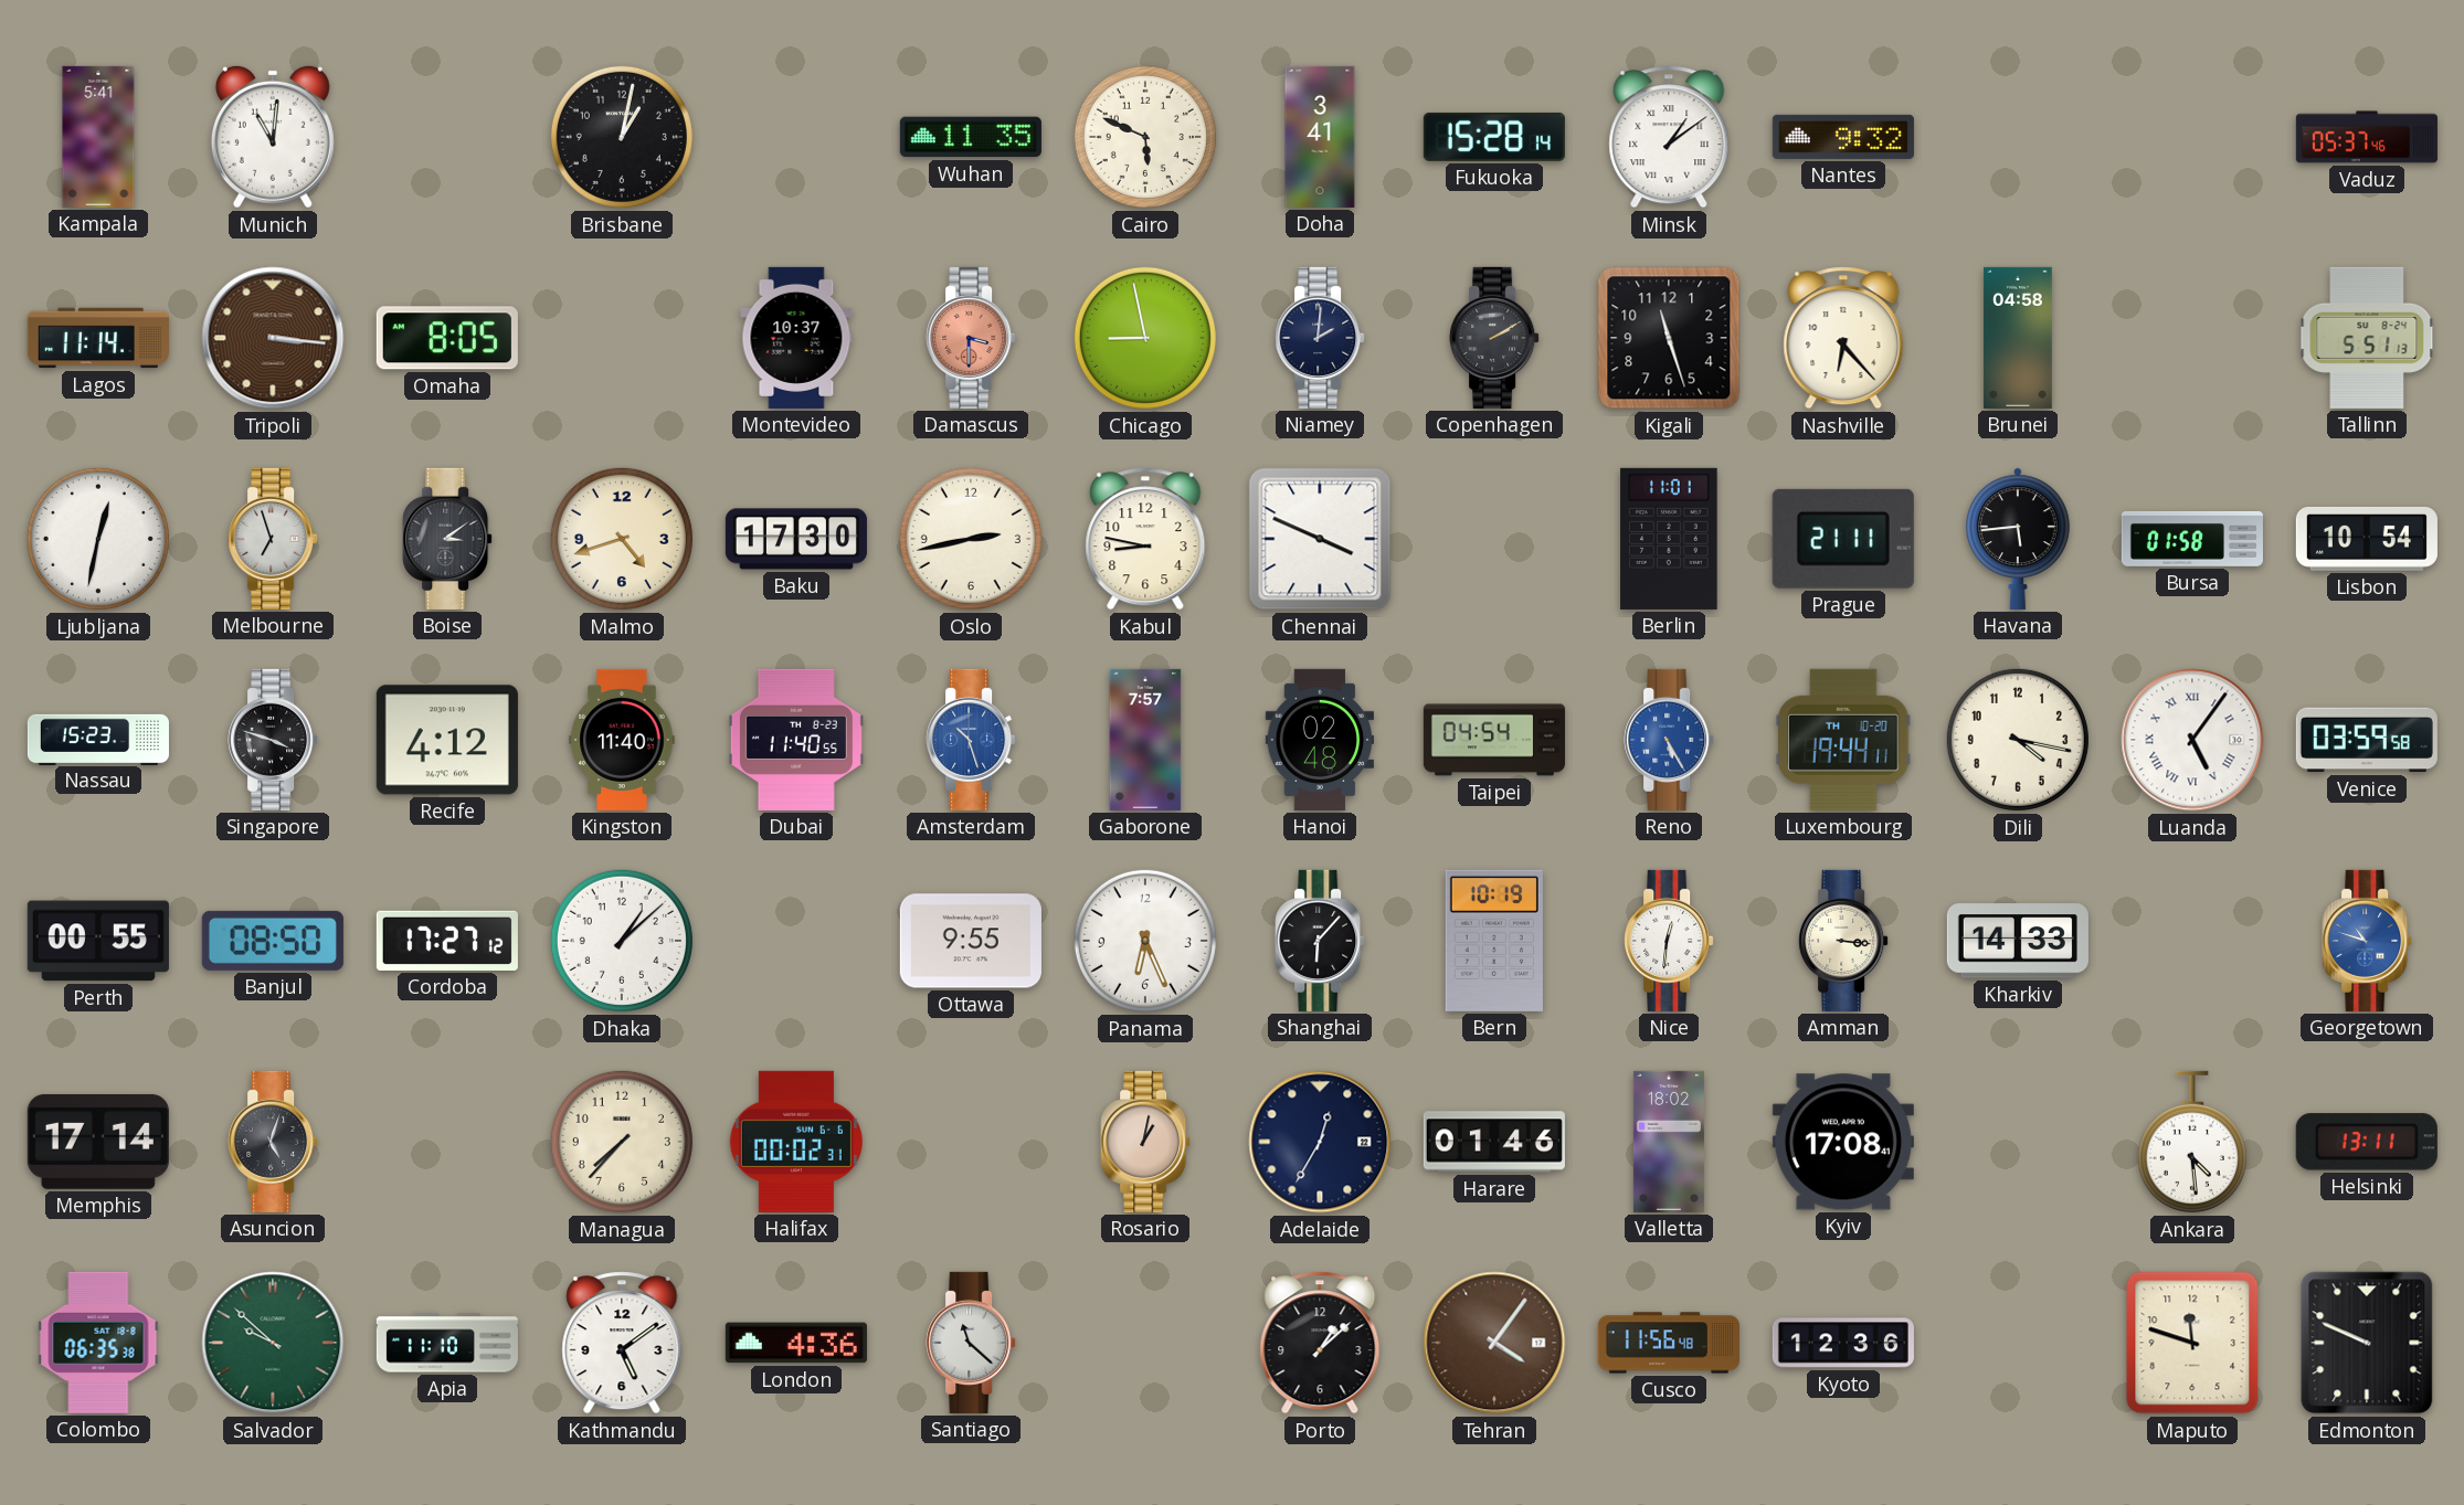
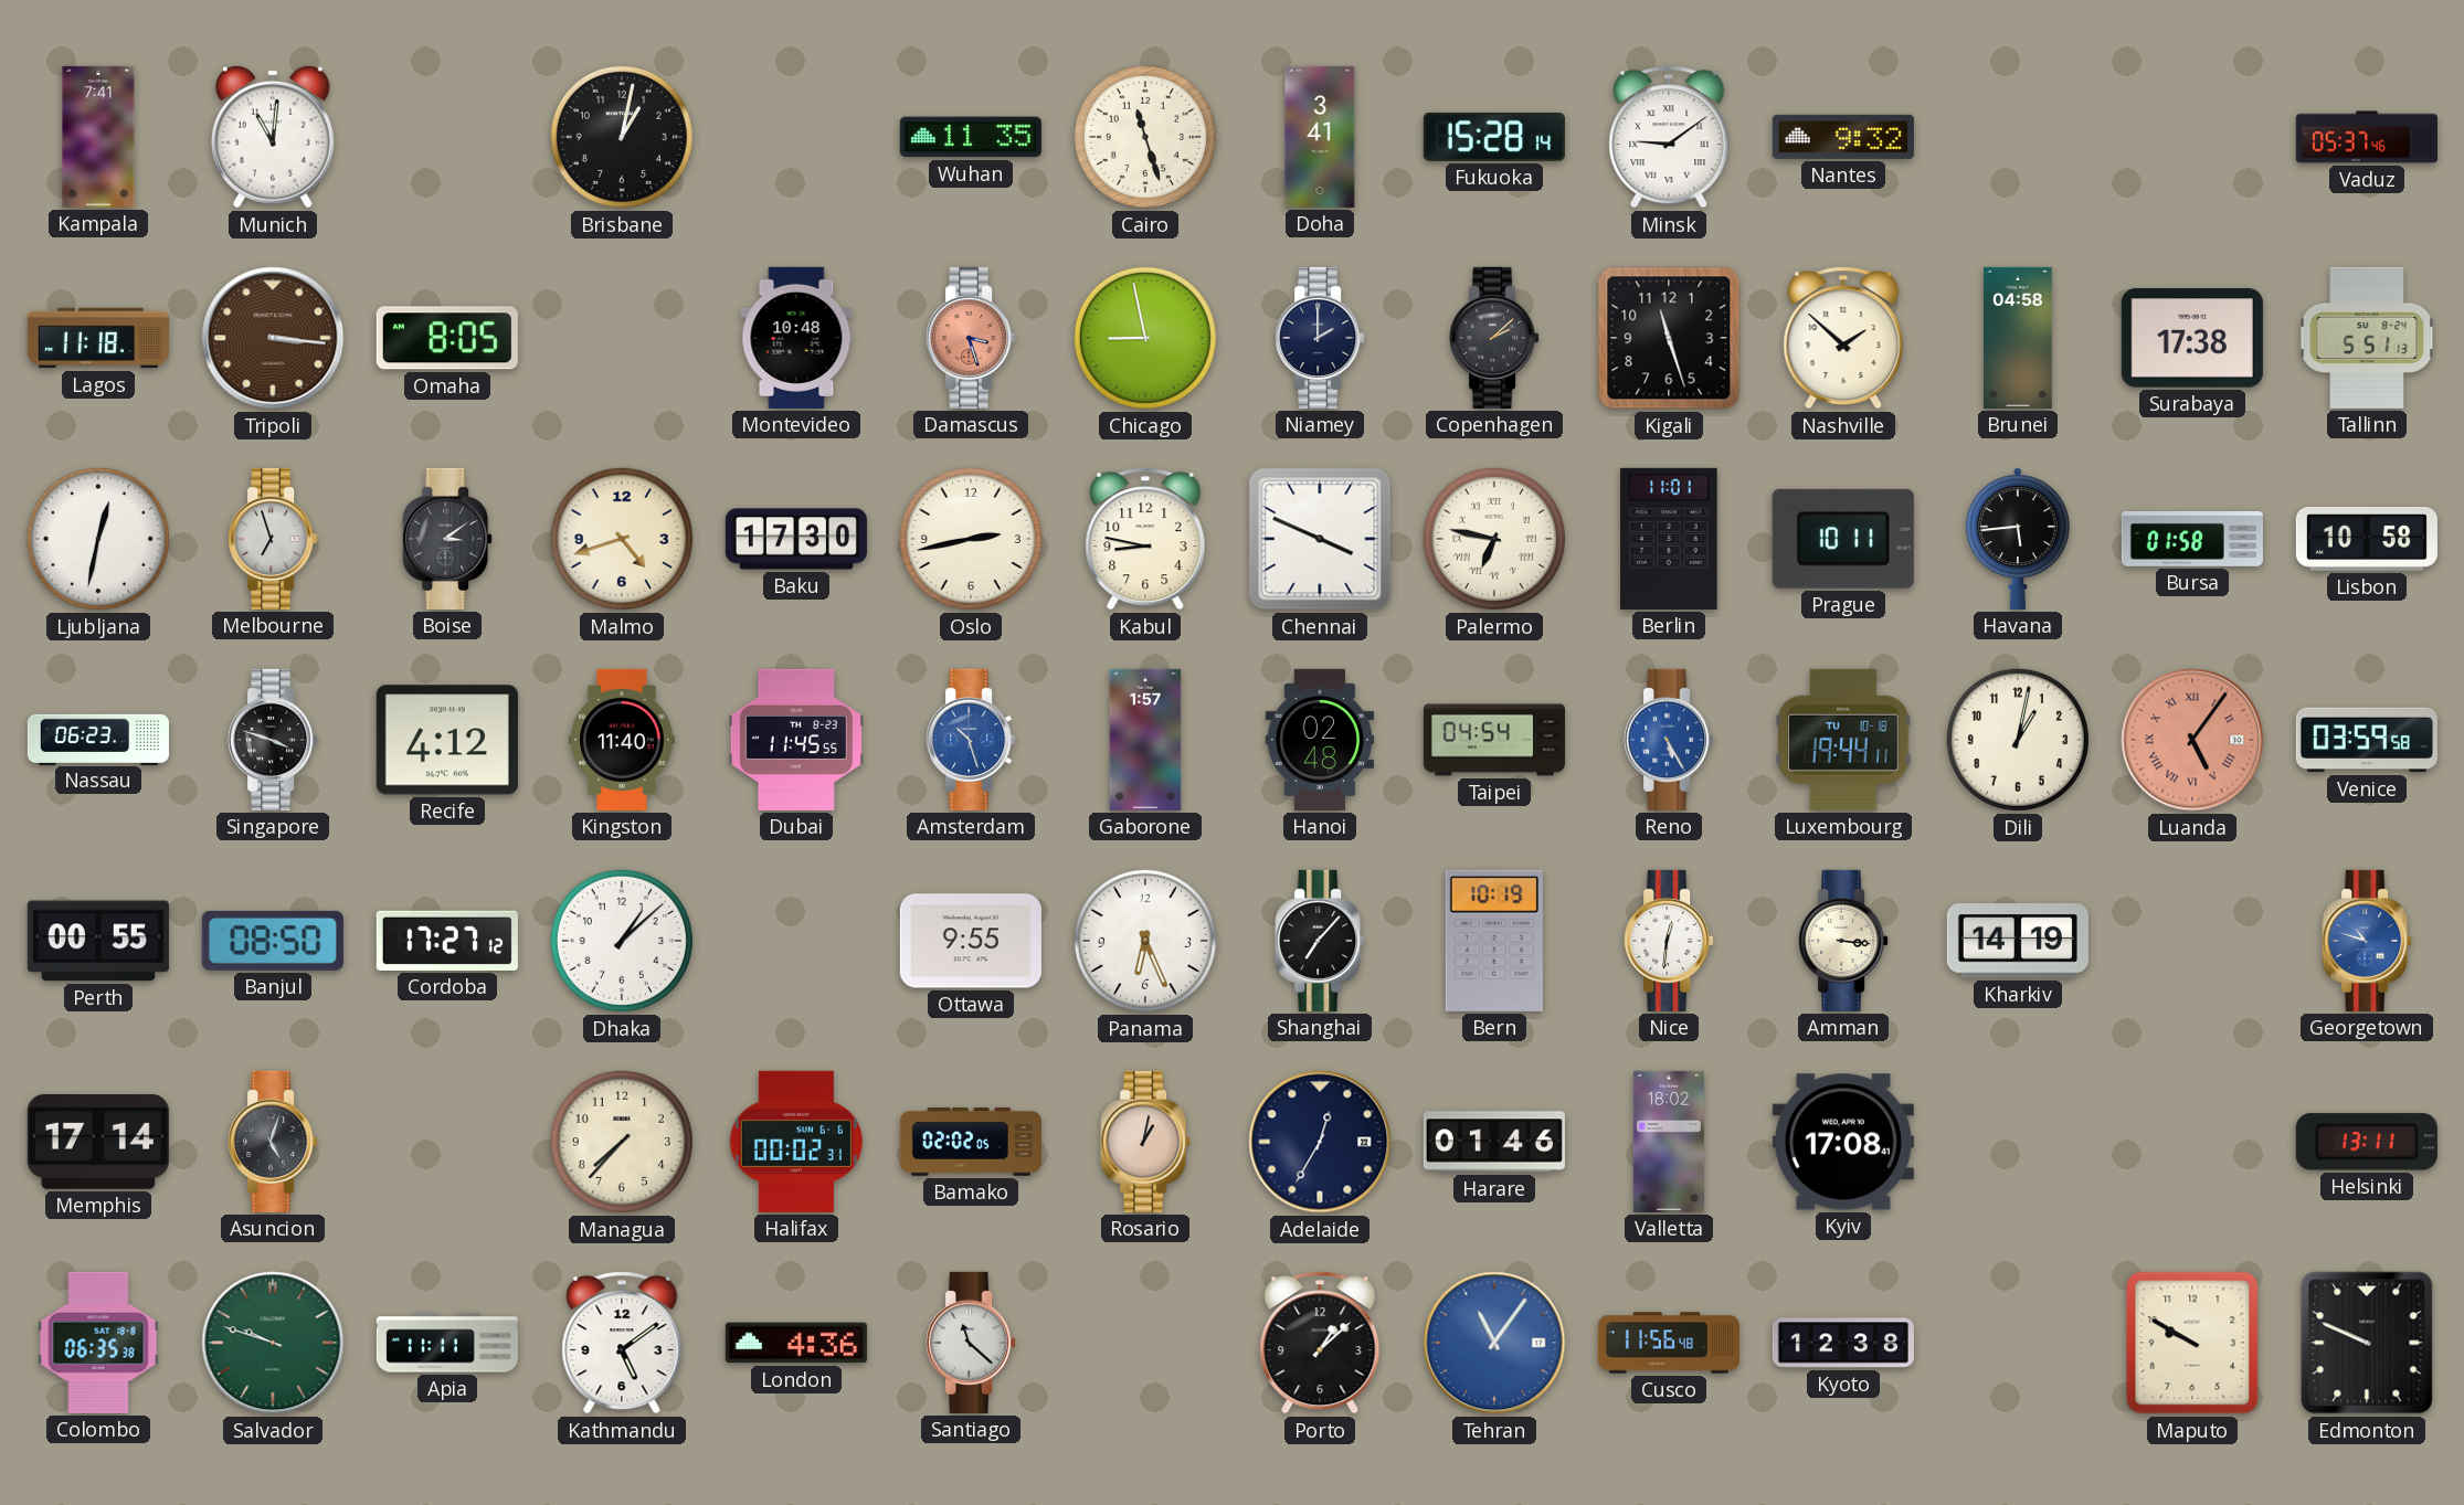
Kampala: 5:41 -> 7:41 (98, 137)
Cairo: 5:49 -> 11:27 (1145, 137)
Minsk: 1:09 -> 9:09 (1669, 137)
Lagos: 11:14 -> 11:18 (98, 338)
Montevideo: 10:37 -> 10:48 (796, 338)
Damascus: 3:30 -> 3:27 (971, 338)
Niamey: 2:01 -> 2:00 (1320, 338)
Copenhagen: 2:10 -> 2:08 (1494, 338)
Nashville: 6:23 -> 1:52 (1843, 338)
Surabaya: none -> 17:38 (2192, 338)
Palermo: none -> 6:47 (1494, 539)
Prague: 21:11 -> 10:11 (1843, 539)
Lisbon: 10:54 -> 10:58 (2367, 539)
Nassau: 15:23 -> 06:23 (98, 739)
Dubai: 11:40 -> 11:45 (796, 740)
Gaborone: 7:57 -> 1:57 (1145, 740)
Luxembourg date: TH 10-20 -> TU 10-18 (1844, 740)
Dili: 4:17 -> 1:02 (2018, 740)
Luanda dial: white -> salmon (2192, 740)
Shanghai: 6:07 -> 7:07 (1320, 941)
Kharkiv: 14:33 -> 14:19 (2018, 941)
Bamako: none -> 02:02 (971, 1143)
Ankara: 4:29 -> none (2192, 1142)
Salvador: 9:52 -> 9:48 (273, 1343)
Apia: 11:10 -> 11:11 (447, 1343)
Tehran: 4:06 -> 11:06 (1494, 1343)
Tehran dial: brown -> blue (1494, 1343)
Kyoto: 12:36 -> 12:38 (1843, 1343)
Maputo: 11:48 -> 9:50 (2192, 1343)
